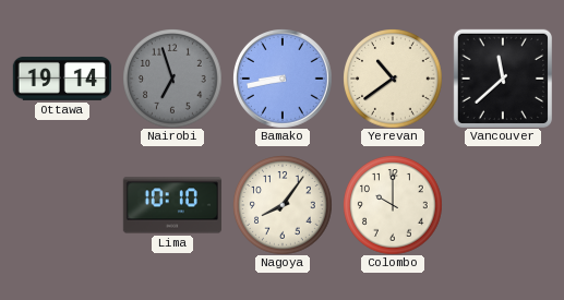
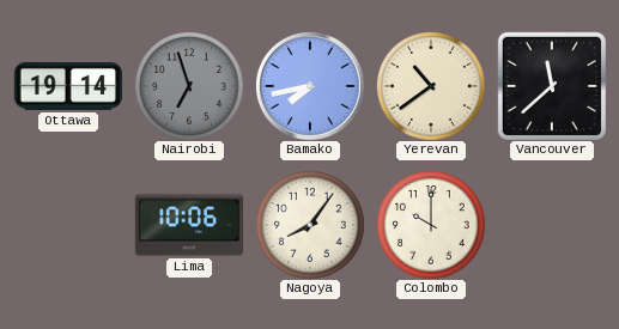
Bamako: 8:43 -> 7:43 (310, 86)
Lima: 10:10 -> 10:06 (189, 225)
